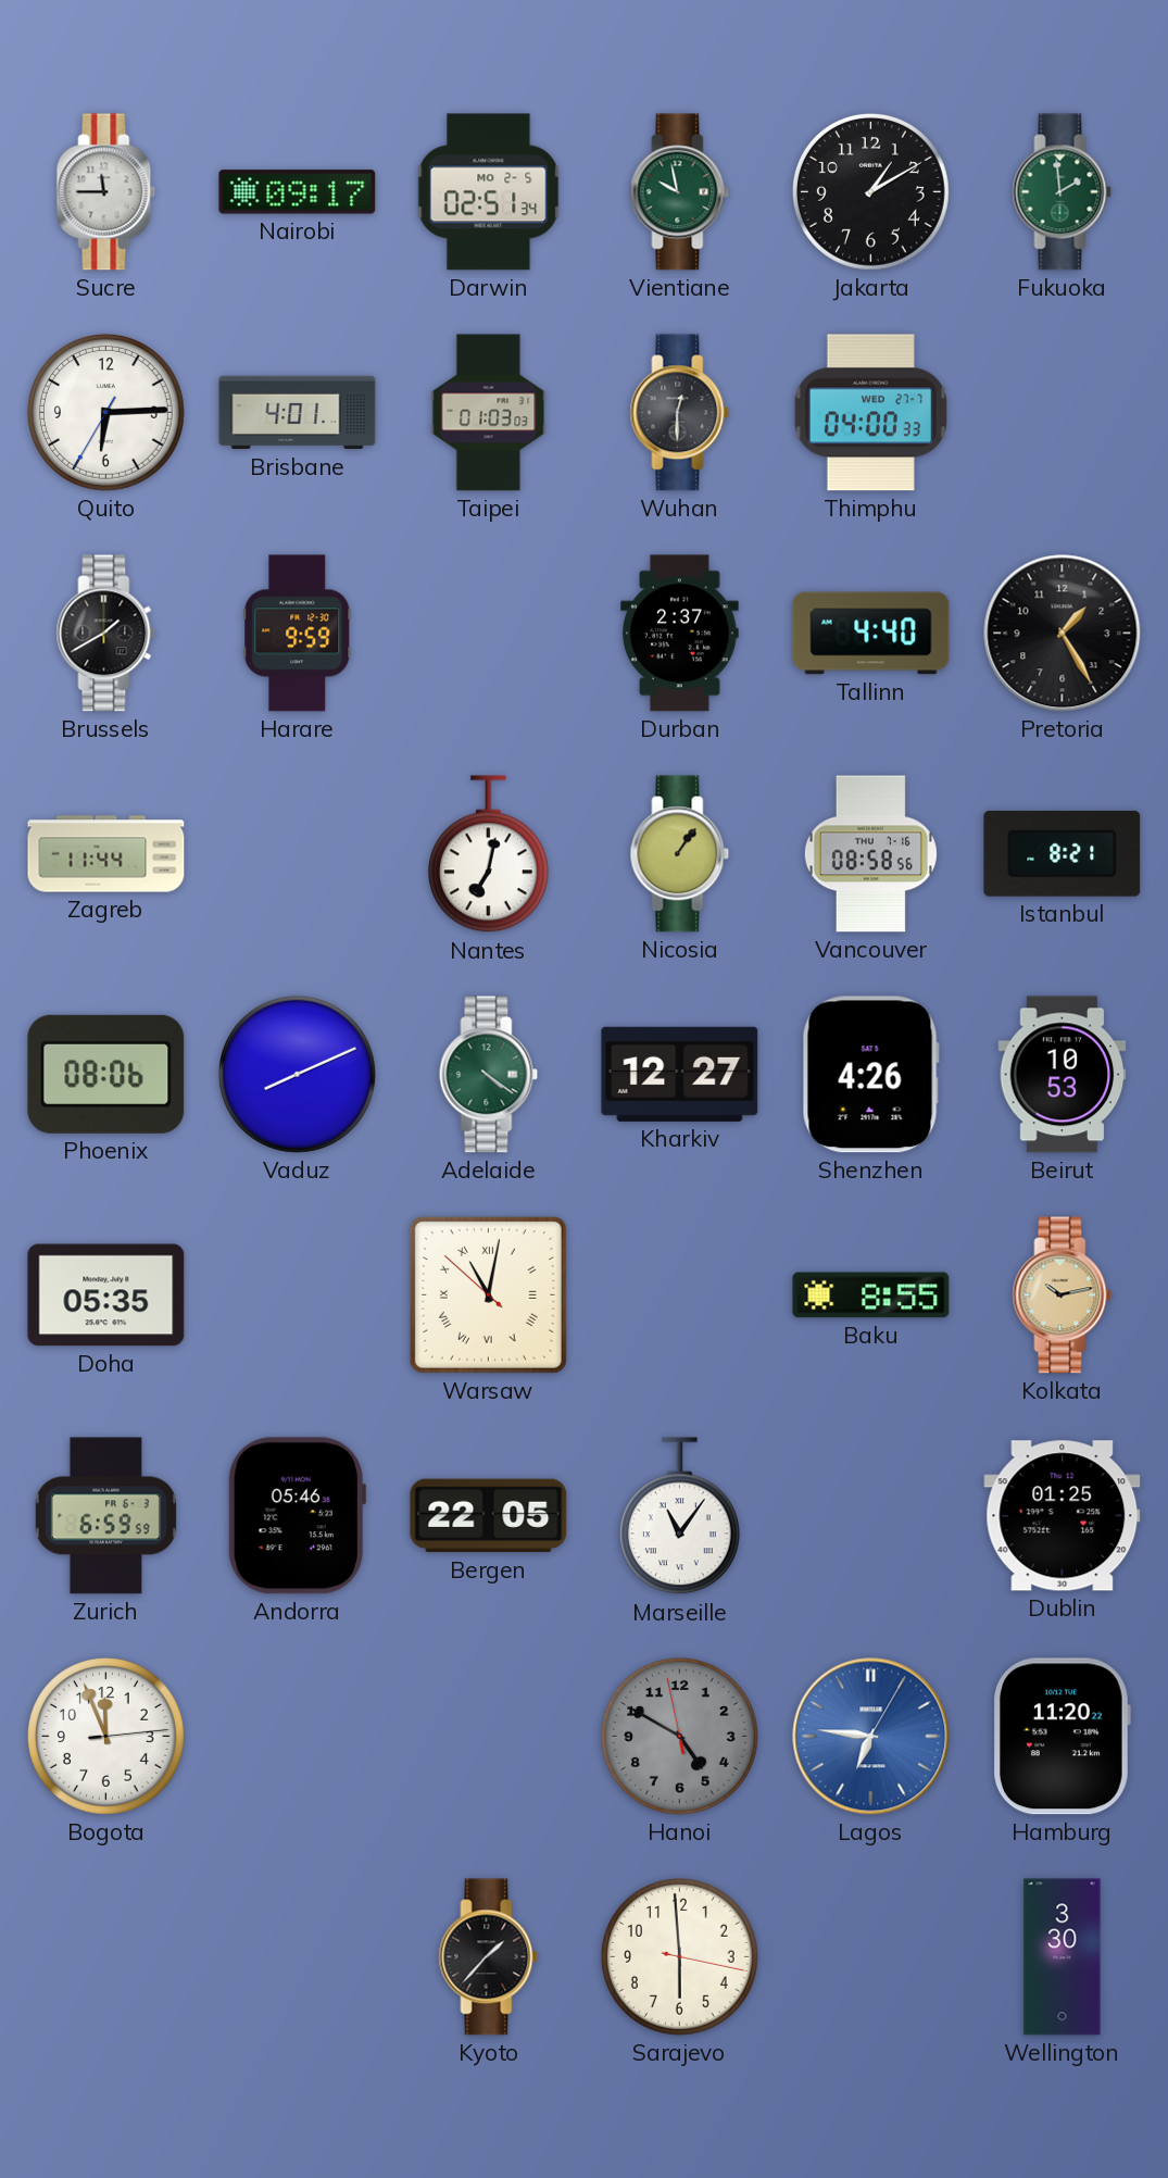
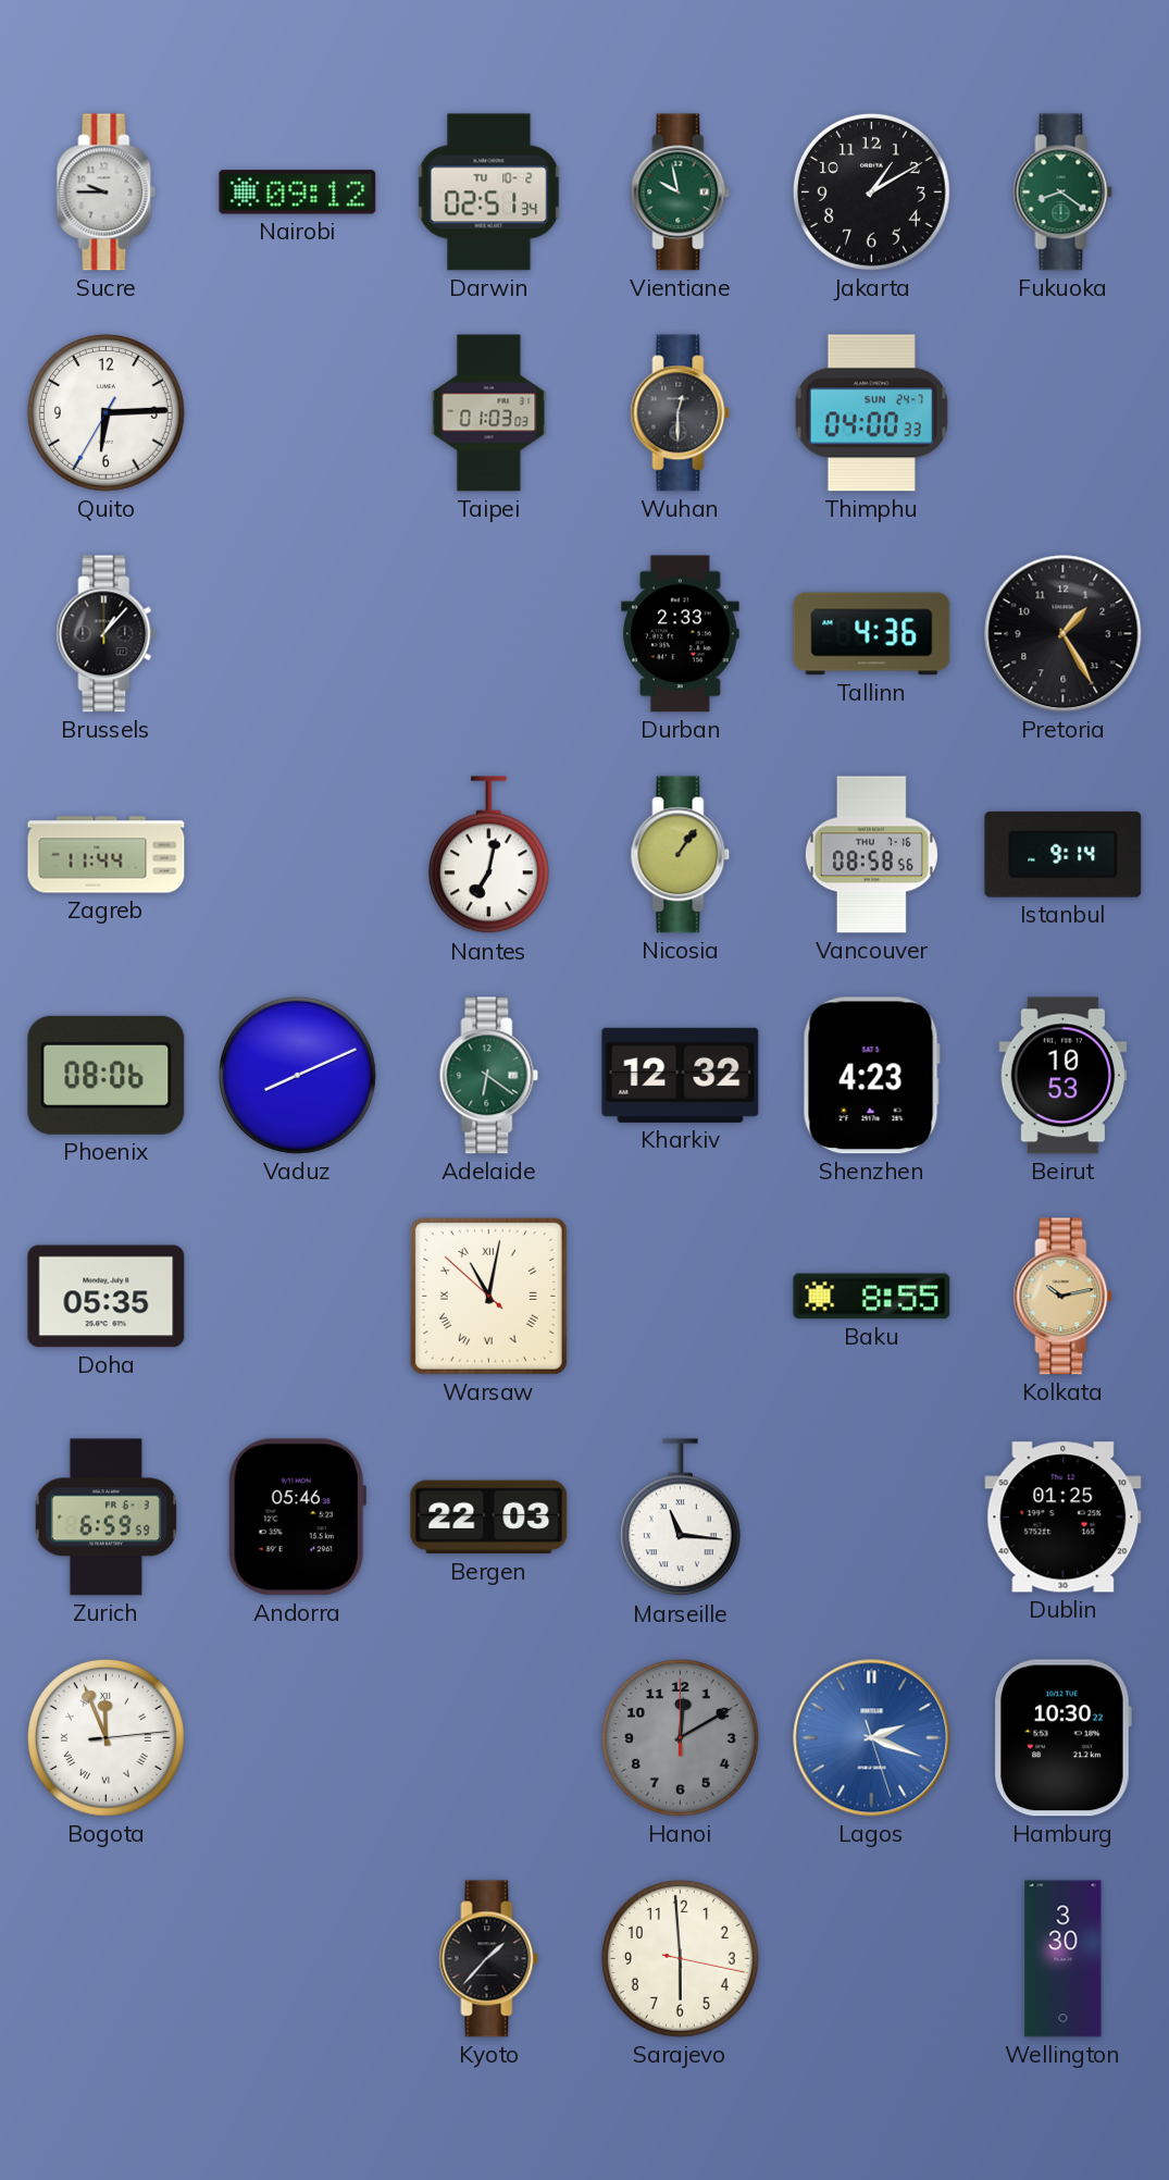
Sucre: 11:45 -> 9:45 (107, 193)
Nairobi: 09:17 -> 09:12 (298, 193)
Darwin date: MO 2-5 -> TU 10-2 (489, 193)
Fukuoka: 1:59 -> 8:21 (1064, 193)
Brisbane: 4:01 -> none (298, 413)
Thimphu date: WED 27-7 -> SUN 24-7 (871, 413)
Brussels: 1:40 -> 1:07 (107, 634)
Harare: 9:59 -> none (298, 634)
Durban: 2:37 -> 2:33 (681, 634)
Tallinn: 4:40 -> 4:36 (872, 634)
Istanbul: 8:21 -> 9:14 (1064, 854)
Adelaide: 4:21 -> 6:21 (489, 1076)
Kharkiv: 12:27 -> 12:32 (681, 1075)
Shenzhen: 4:26 -> 4:23 (871, 1076)
Bergen: 22:05 -> 22:03 (489, 1518)
Marseille: 11:06 -> 11:16 (680, 1518)
Bogota numerals: Arabic -> Roman (105, 1737)
Hanoi: 4:49 -> 12:10 (680, 1737)
Lagos: 6:46 -> 2:18 (872, 1738)
Hamburg: 11:20 -> 10:30 (1064, 1738)
